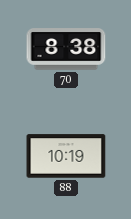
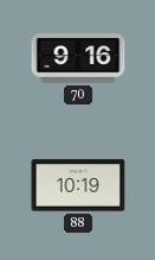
70: 8:38 -> 9:16 (78, 58)
